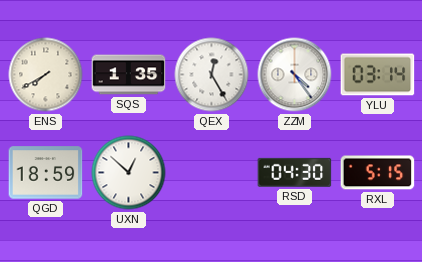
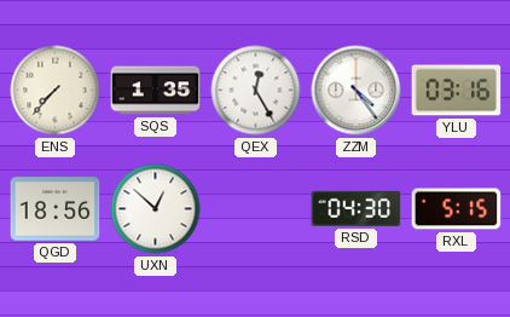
ENS: 7:40 -> 7:37 (56, 91)
YLU: 03:14 -> 03:16 (457, 91)
QGD: 18:59 -> 18:56 (56, 209)
